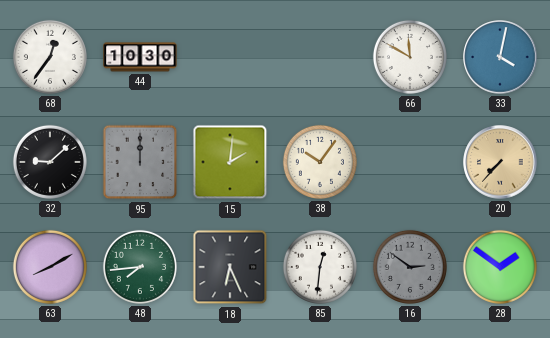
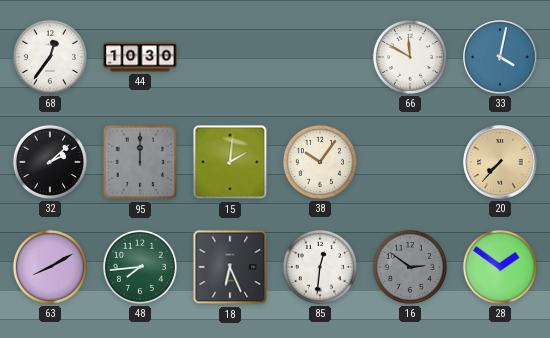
32: 9:08 -> 2:08 (50, 162)
